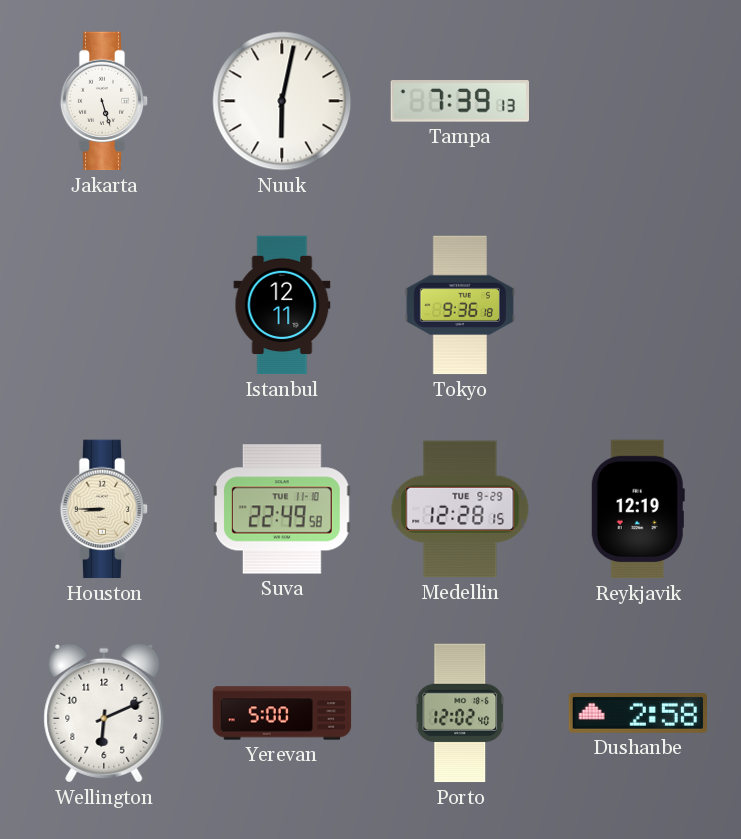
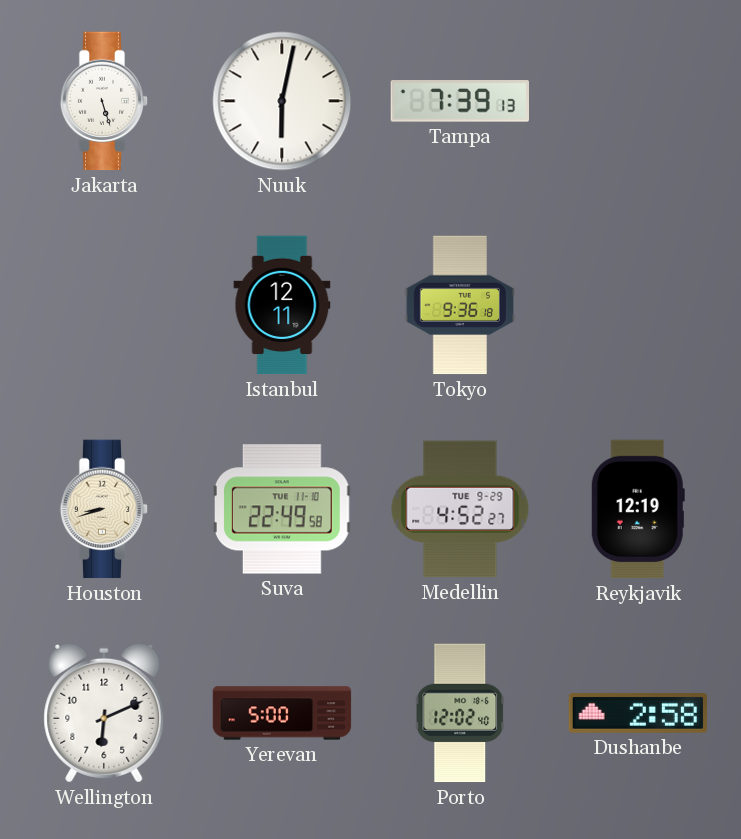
Houston: 8:45 -> 8:42 (104, 509)
Medellin: 12:28 -> 4:52 (460, 509)
